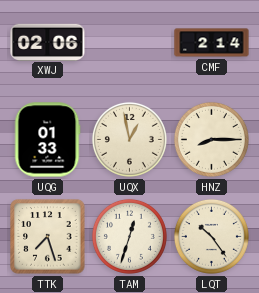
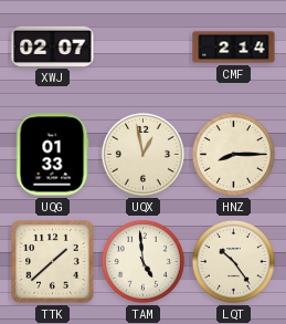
XWJ: 02:06 -> 02:07 (53, 46)
TTK: 7:27 -> 1:38 (53, 262)
TAM: 12:33 -> 4:59 (142, 261)
